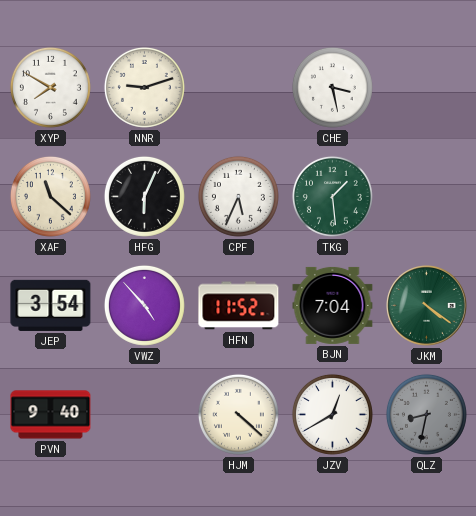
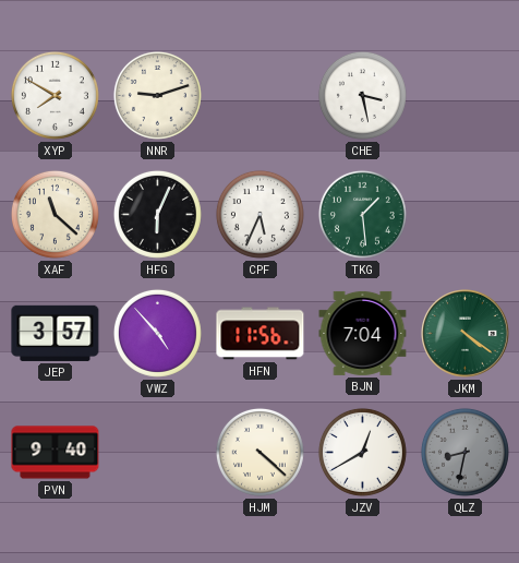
JEP: 3:54 -> 3:57 (56, 333)
HFN: 11:52 -> 11:56 (261, 334)
